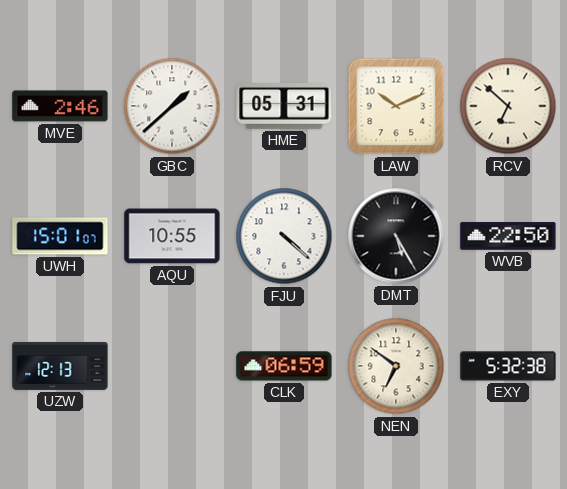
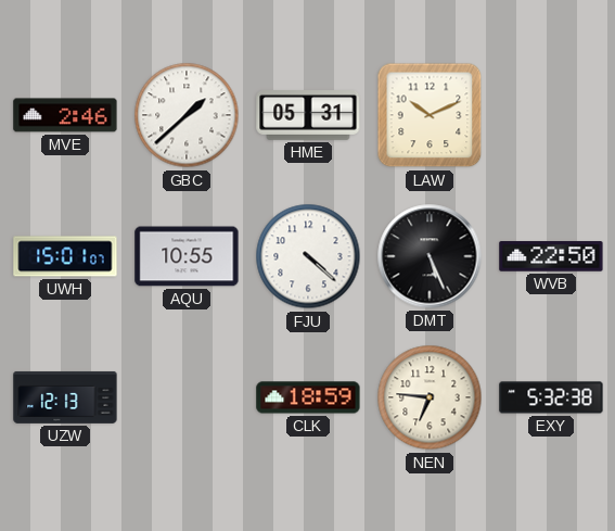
RCV: 6:52 -> none (508, 106)
DMT: 5:25 -> 5:26 (430, 256)
CLK: 06:59 -> 18:59 (308, 397)
NEN: 6:51 -> 6:46 (430, 397)
